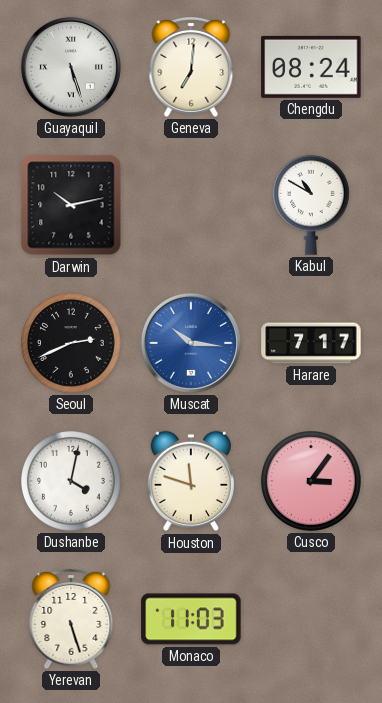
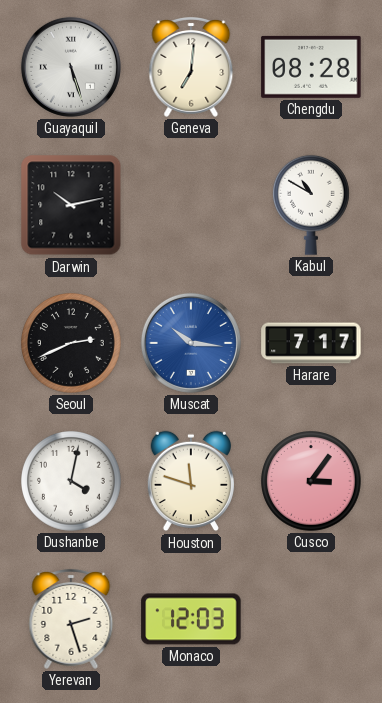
Chengdu: 08:24 -> 08:28 (311, 67)
Yerevan: 5:27 -> 2:27 (71, 619)
Monaco: 11:03 -> 12:03 (191, 619)
